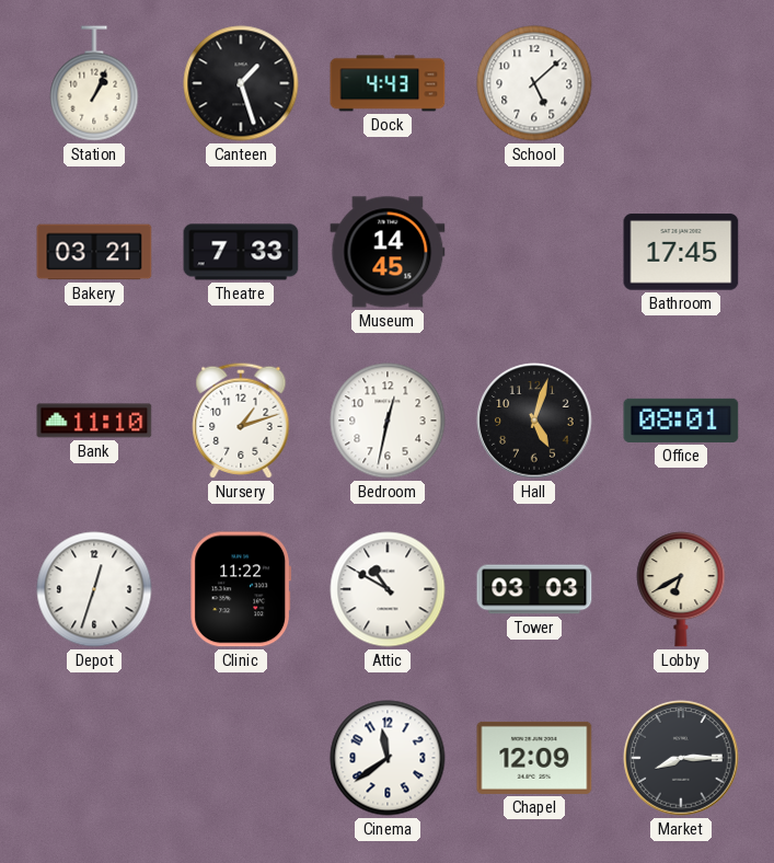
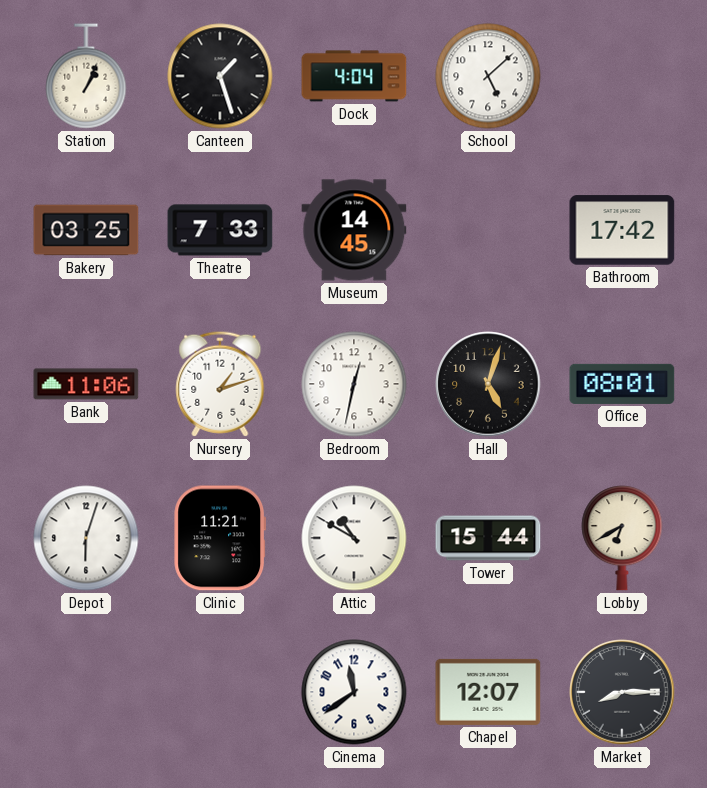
Dock: 4:43 -> 4:04 (354, 76)
Bakery: 03:21 -> 03:25 (86, 230)
Bathroom: 17:45 -> 17:42 (622, 230)
Bank: 11:10 -> 11:06 (86, 384)
Depot: 12:33 -> 6:03 (86, 538)
Clinic: 11:22 -> 11:21 (220, 538)
Tower: 03:03 -> 15:44 (488, 538)
Chapel: 12:09 -> 12:07 (488, 692)
